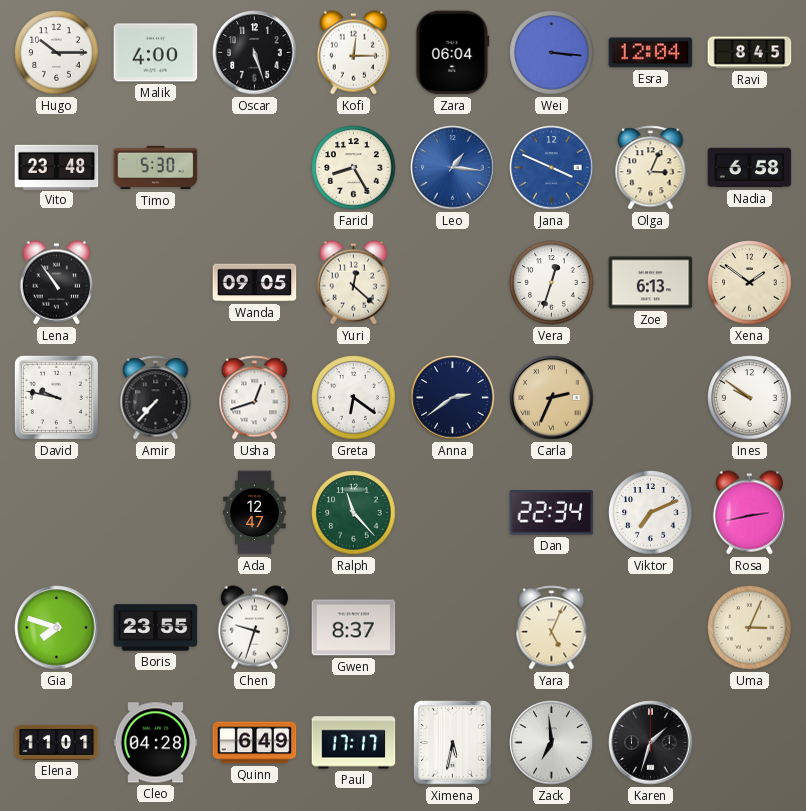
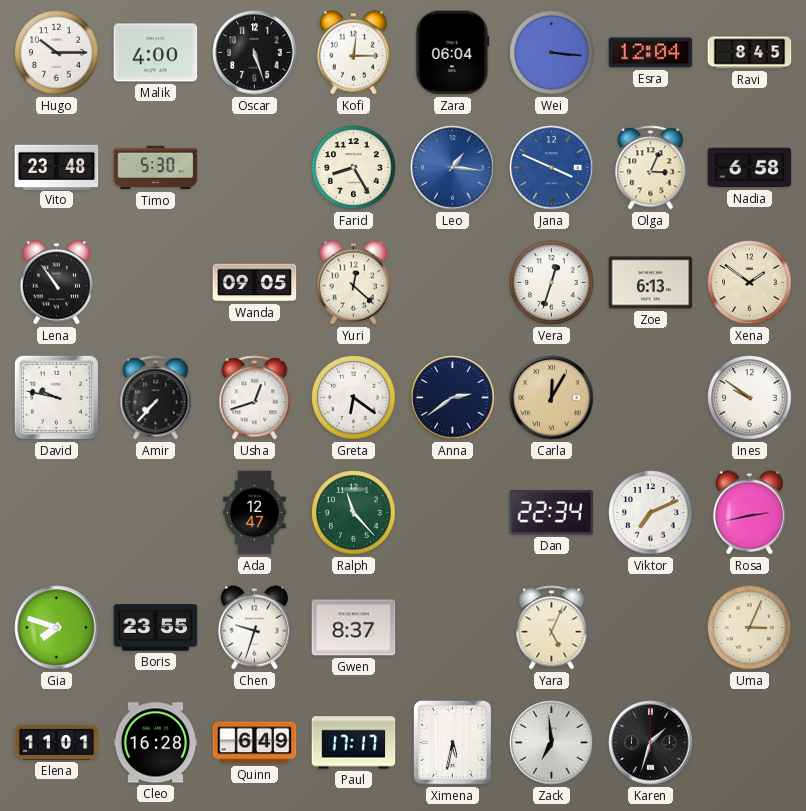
Carla: 2:34 -> 12:05 (552, 398)
Cleo: 04:28 -> 16:28 (156, 743)
